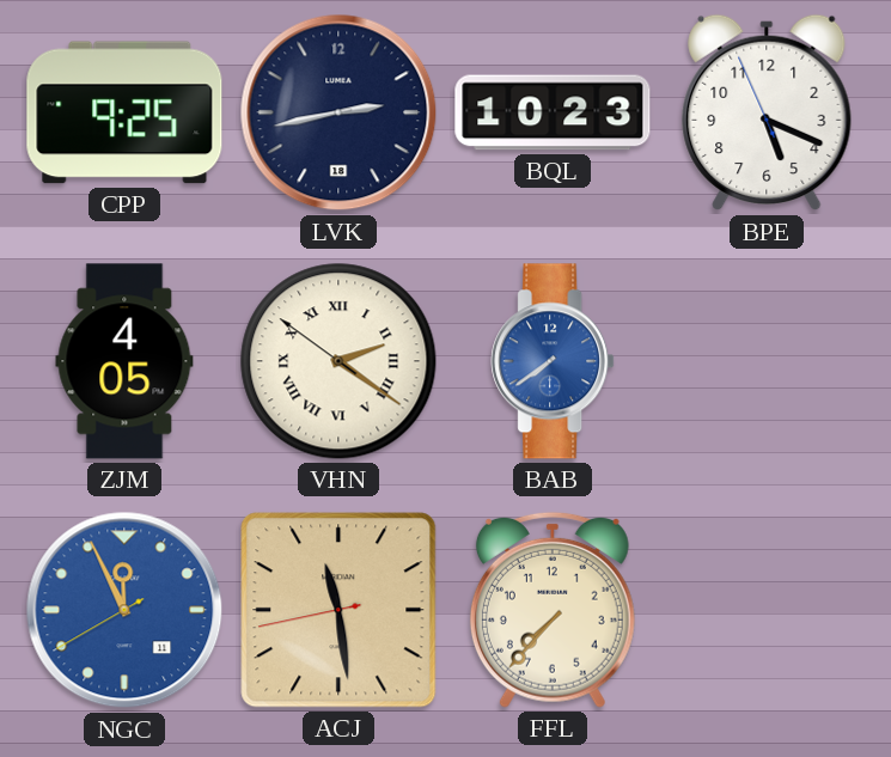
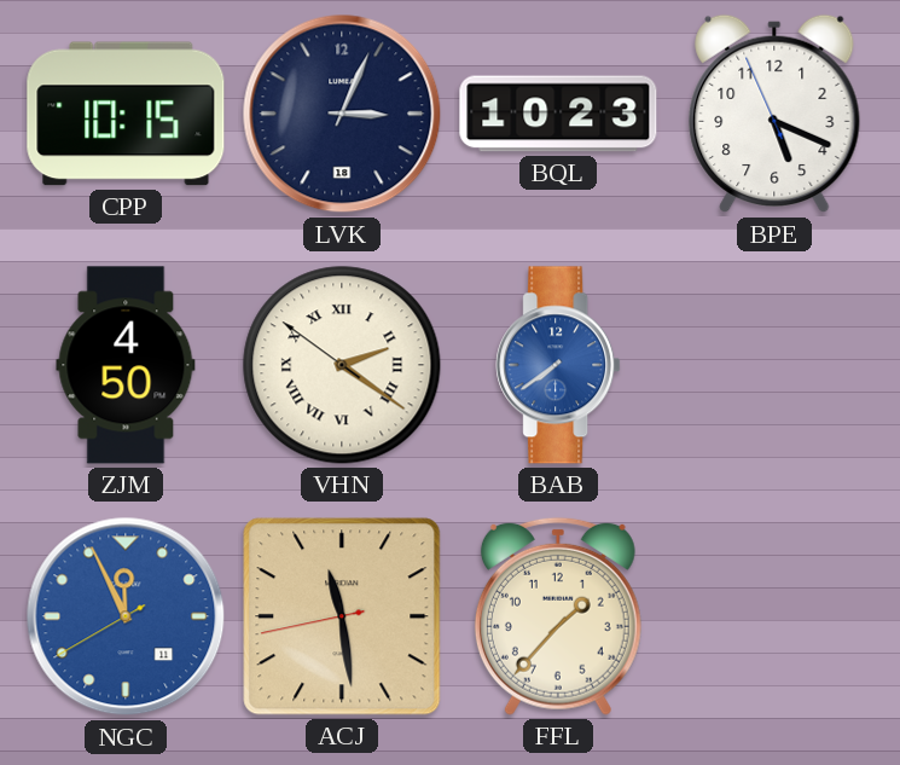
CPP: 9:25 -> 10:15 (126, 114)
LVK: 2:43 -> 3:04 (342, 114)
ZJM: 4:05 -> 4:50 (126, 365)
FFL: 7:37 -> 1:37 (558, 616)
